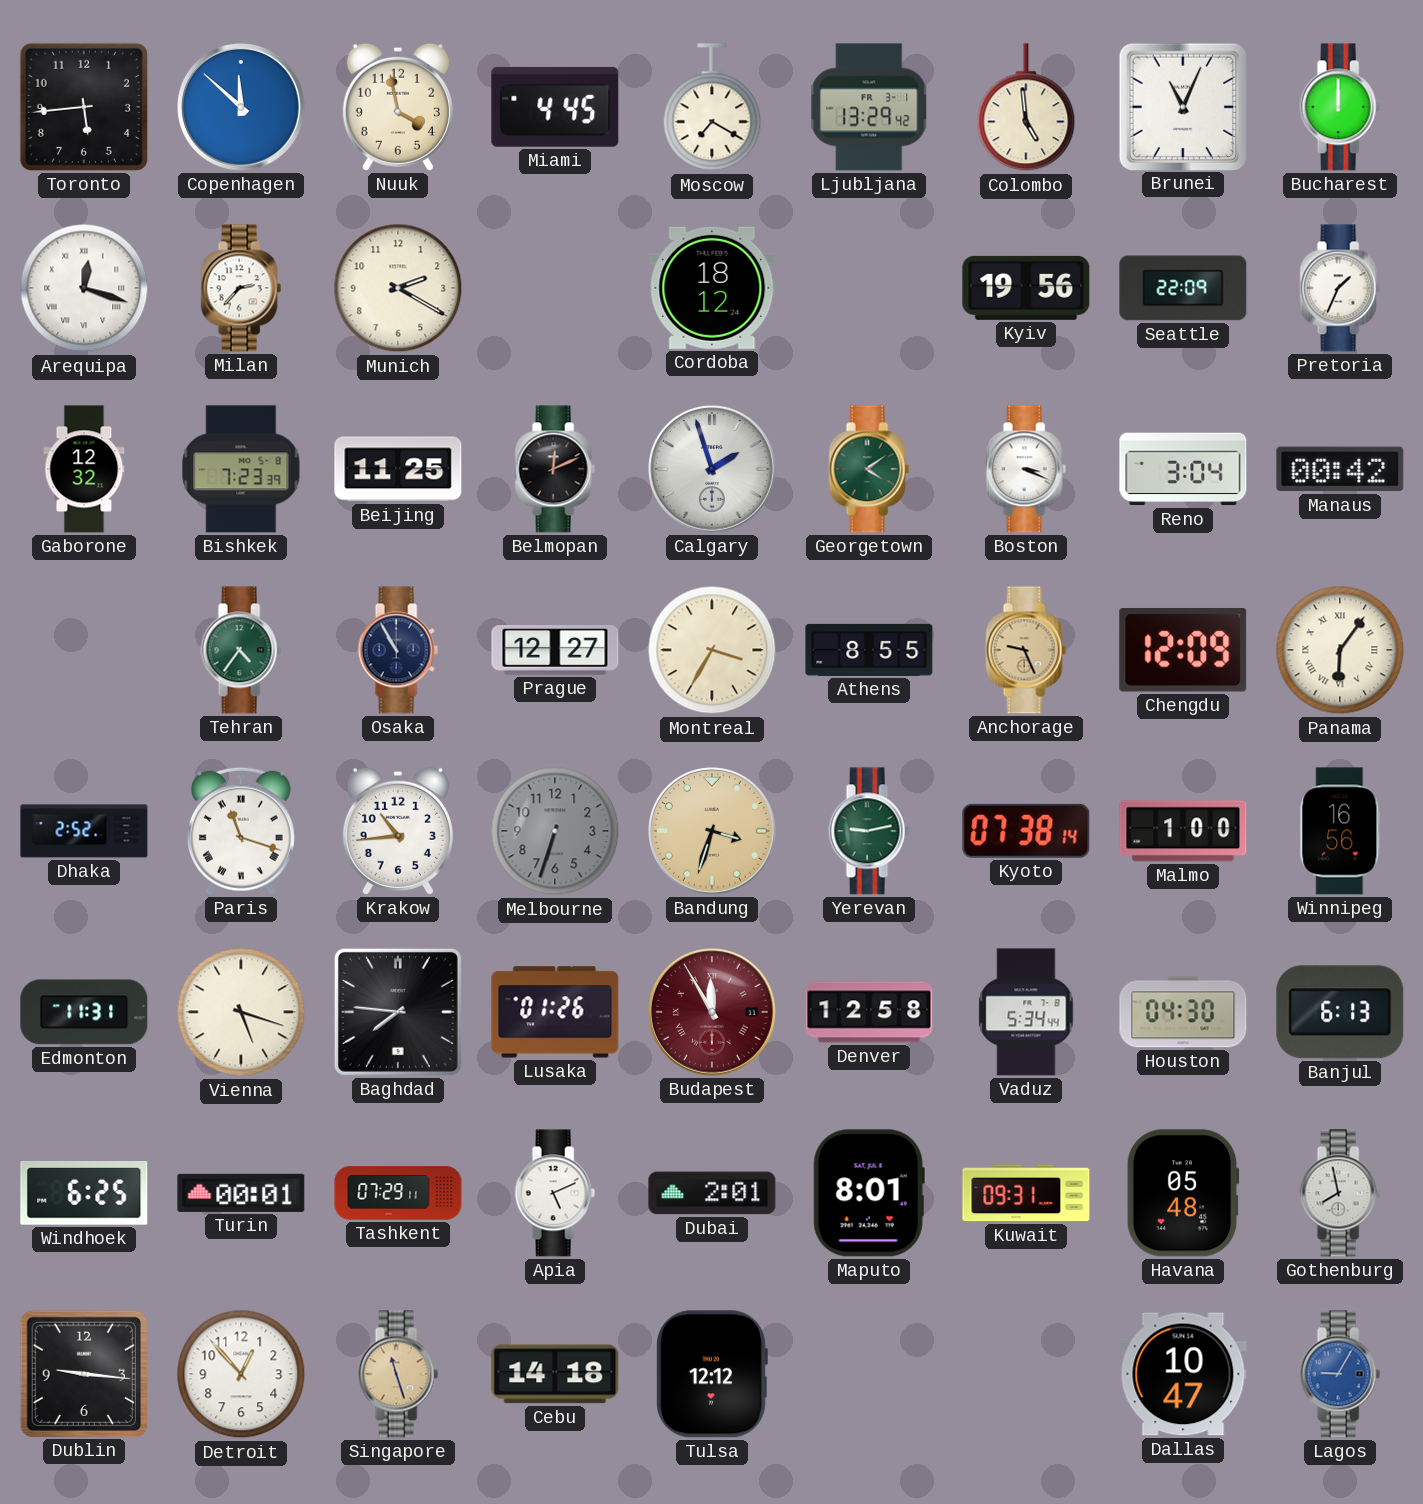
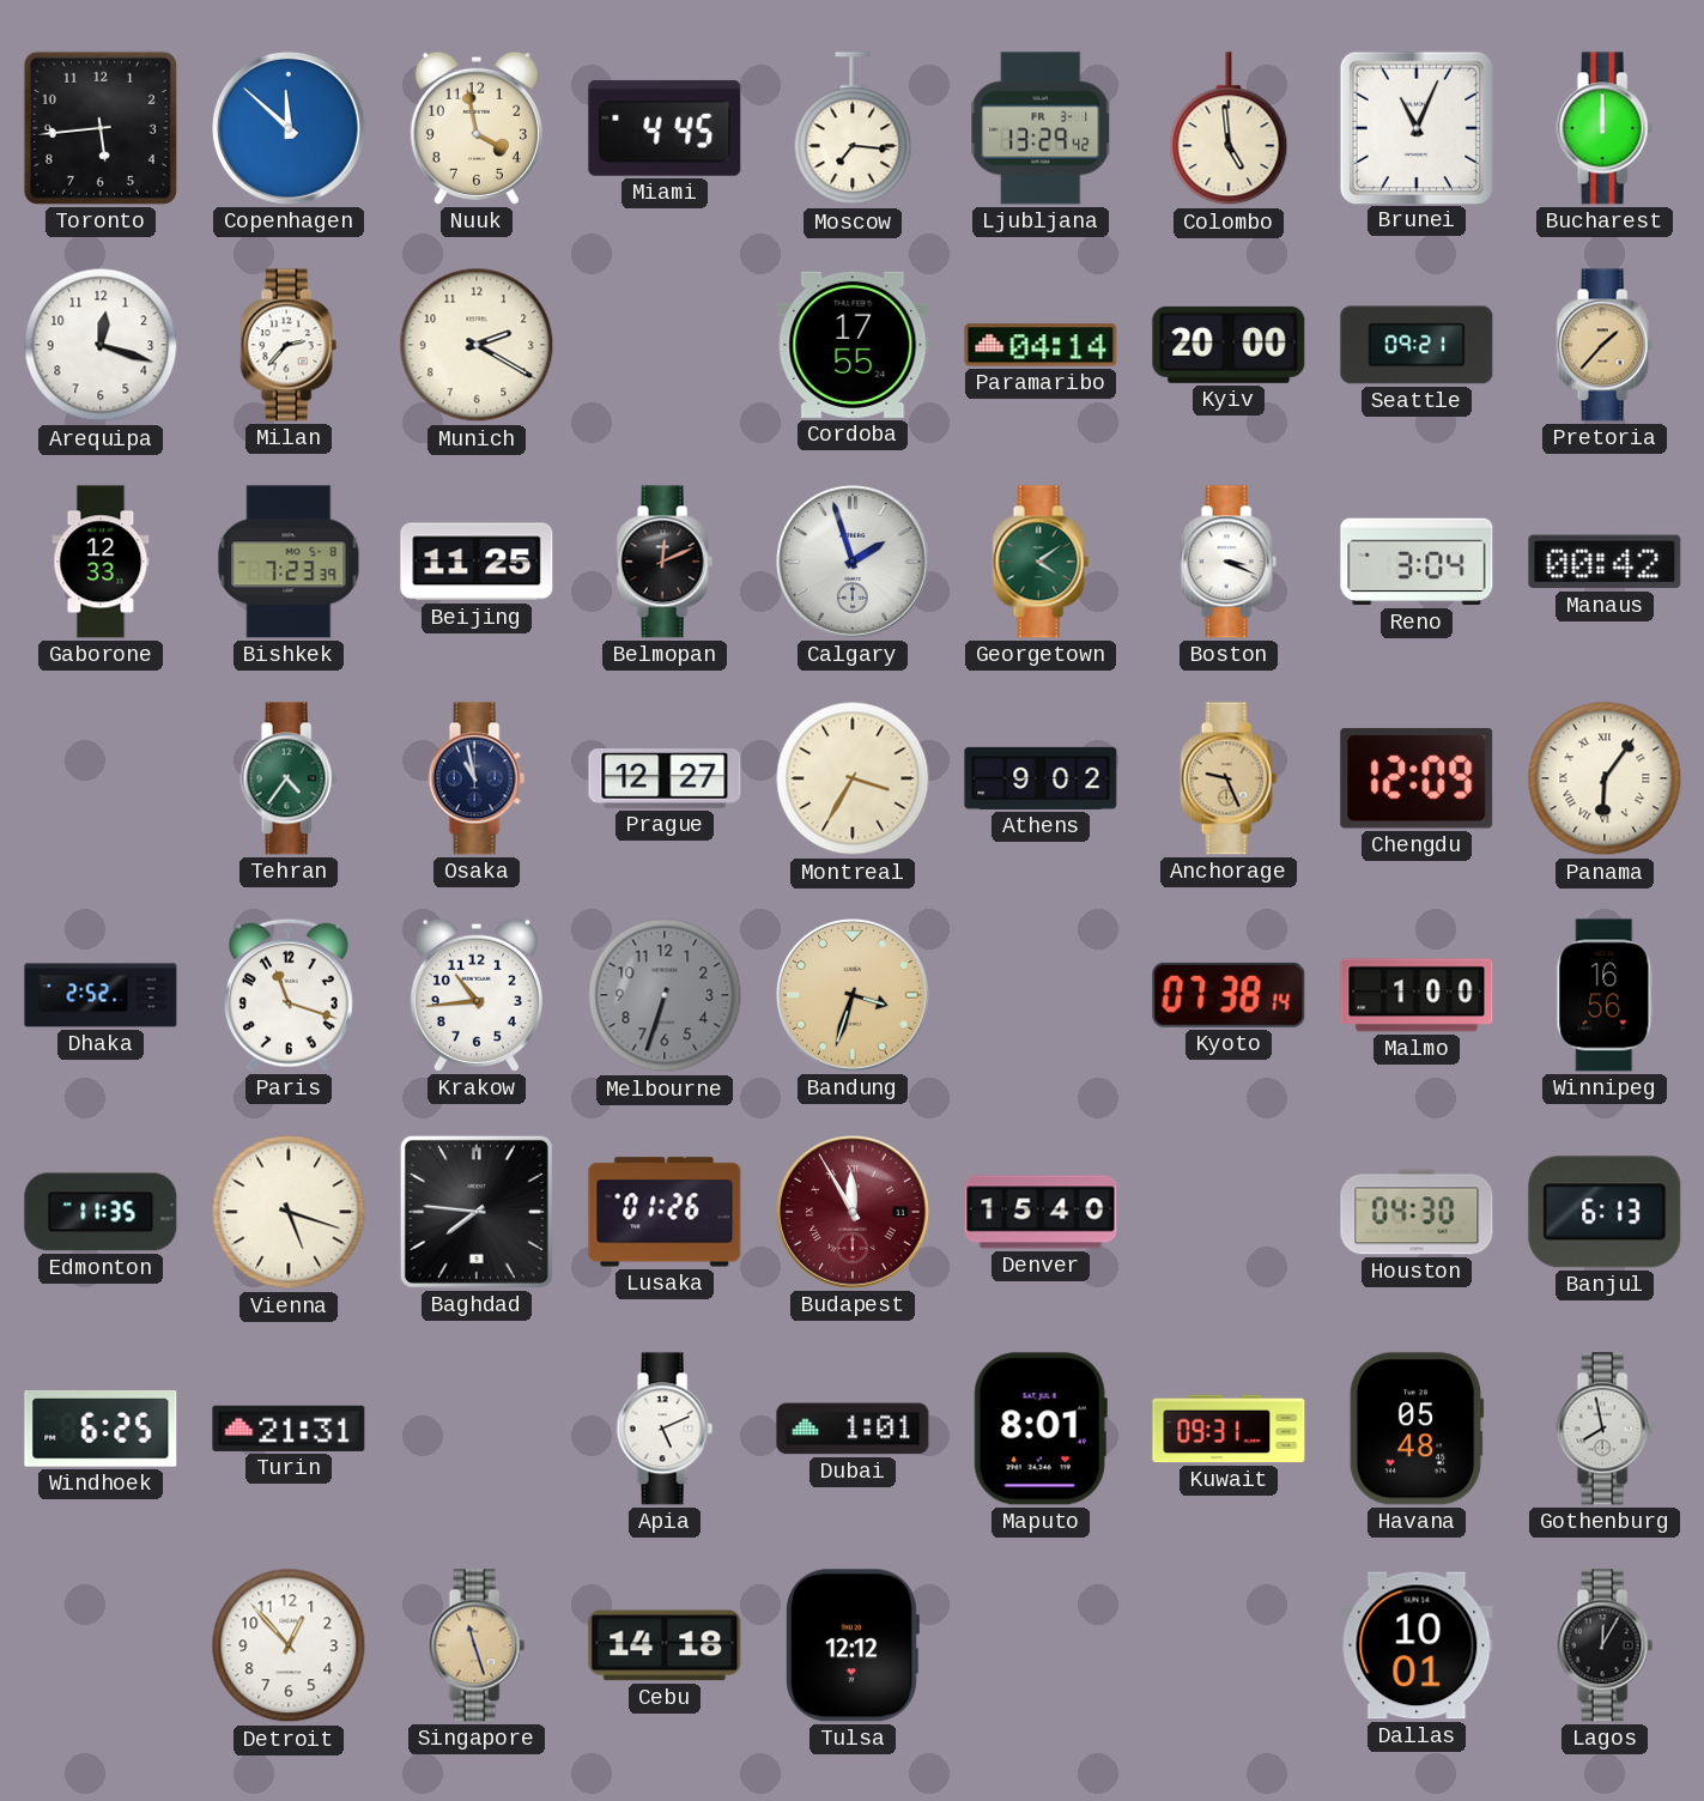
Moscow: 7:20 -> 7:16 (853, 129)
Arequipa numerals: Roman -> Arabic (101, 345)
Cordoba: 18:12 -> 17:55 (853, 345)
Paramaribo: none -> 04:14 (1041, 345)
Kyiv: 19:56 -> 20:00 (1229, 345)
Seattle: 22:09 -> 09:21 (1417, 345)
Pretoria: 1:34 -> 1:37 (1605, 345)
Pretoria dial: white -> champagne (1605, 345)
Gaborone: 12:32 -> 12:33 (101, 562)
Osaka: 10:55 -> 10:58 (477, 778)
Athens: 8:55 -> 9:02 (1041, 778)
Paris numerals: Roman -> Arabic (289, 995)
Yerevan: 9:13 -> none (869, 831)
Edmonton: 11:31 -> 11:35 (101, 1212)
Denver: 12:58 -> 15:40 (1041, 1212)
Vaduz: 5:34 -> none (1026, 1012)
Turin: 00:01 -> 21:31 (289, 1429)
Tashkent: 07:29 -> none (398, 1193)
Dubai: 2:01 -> 1:01 (853, 1429)
Dublin: 9:16 -> none (83, 1373)
Dallas: 10:47 -> 10:01 (1417, 1645)
Lagos: 9:05 -> 12:05 (1605, 1645)
Lagos dial: blue -> black (1605, 1645)
